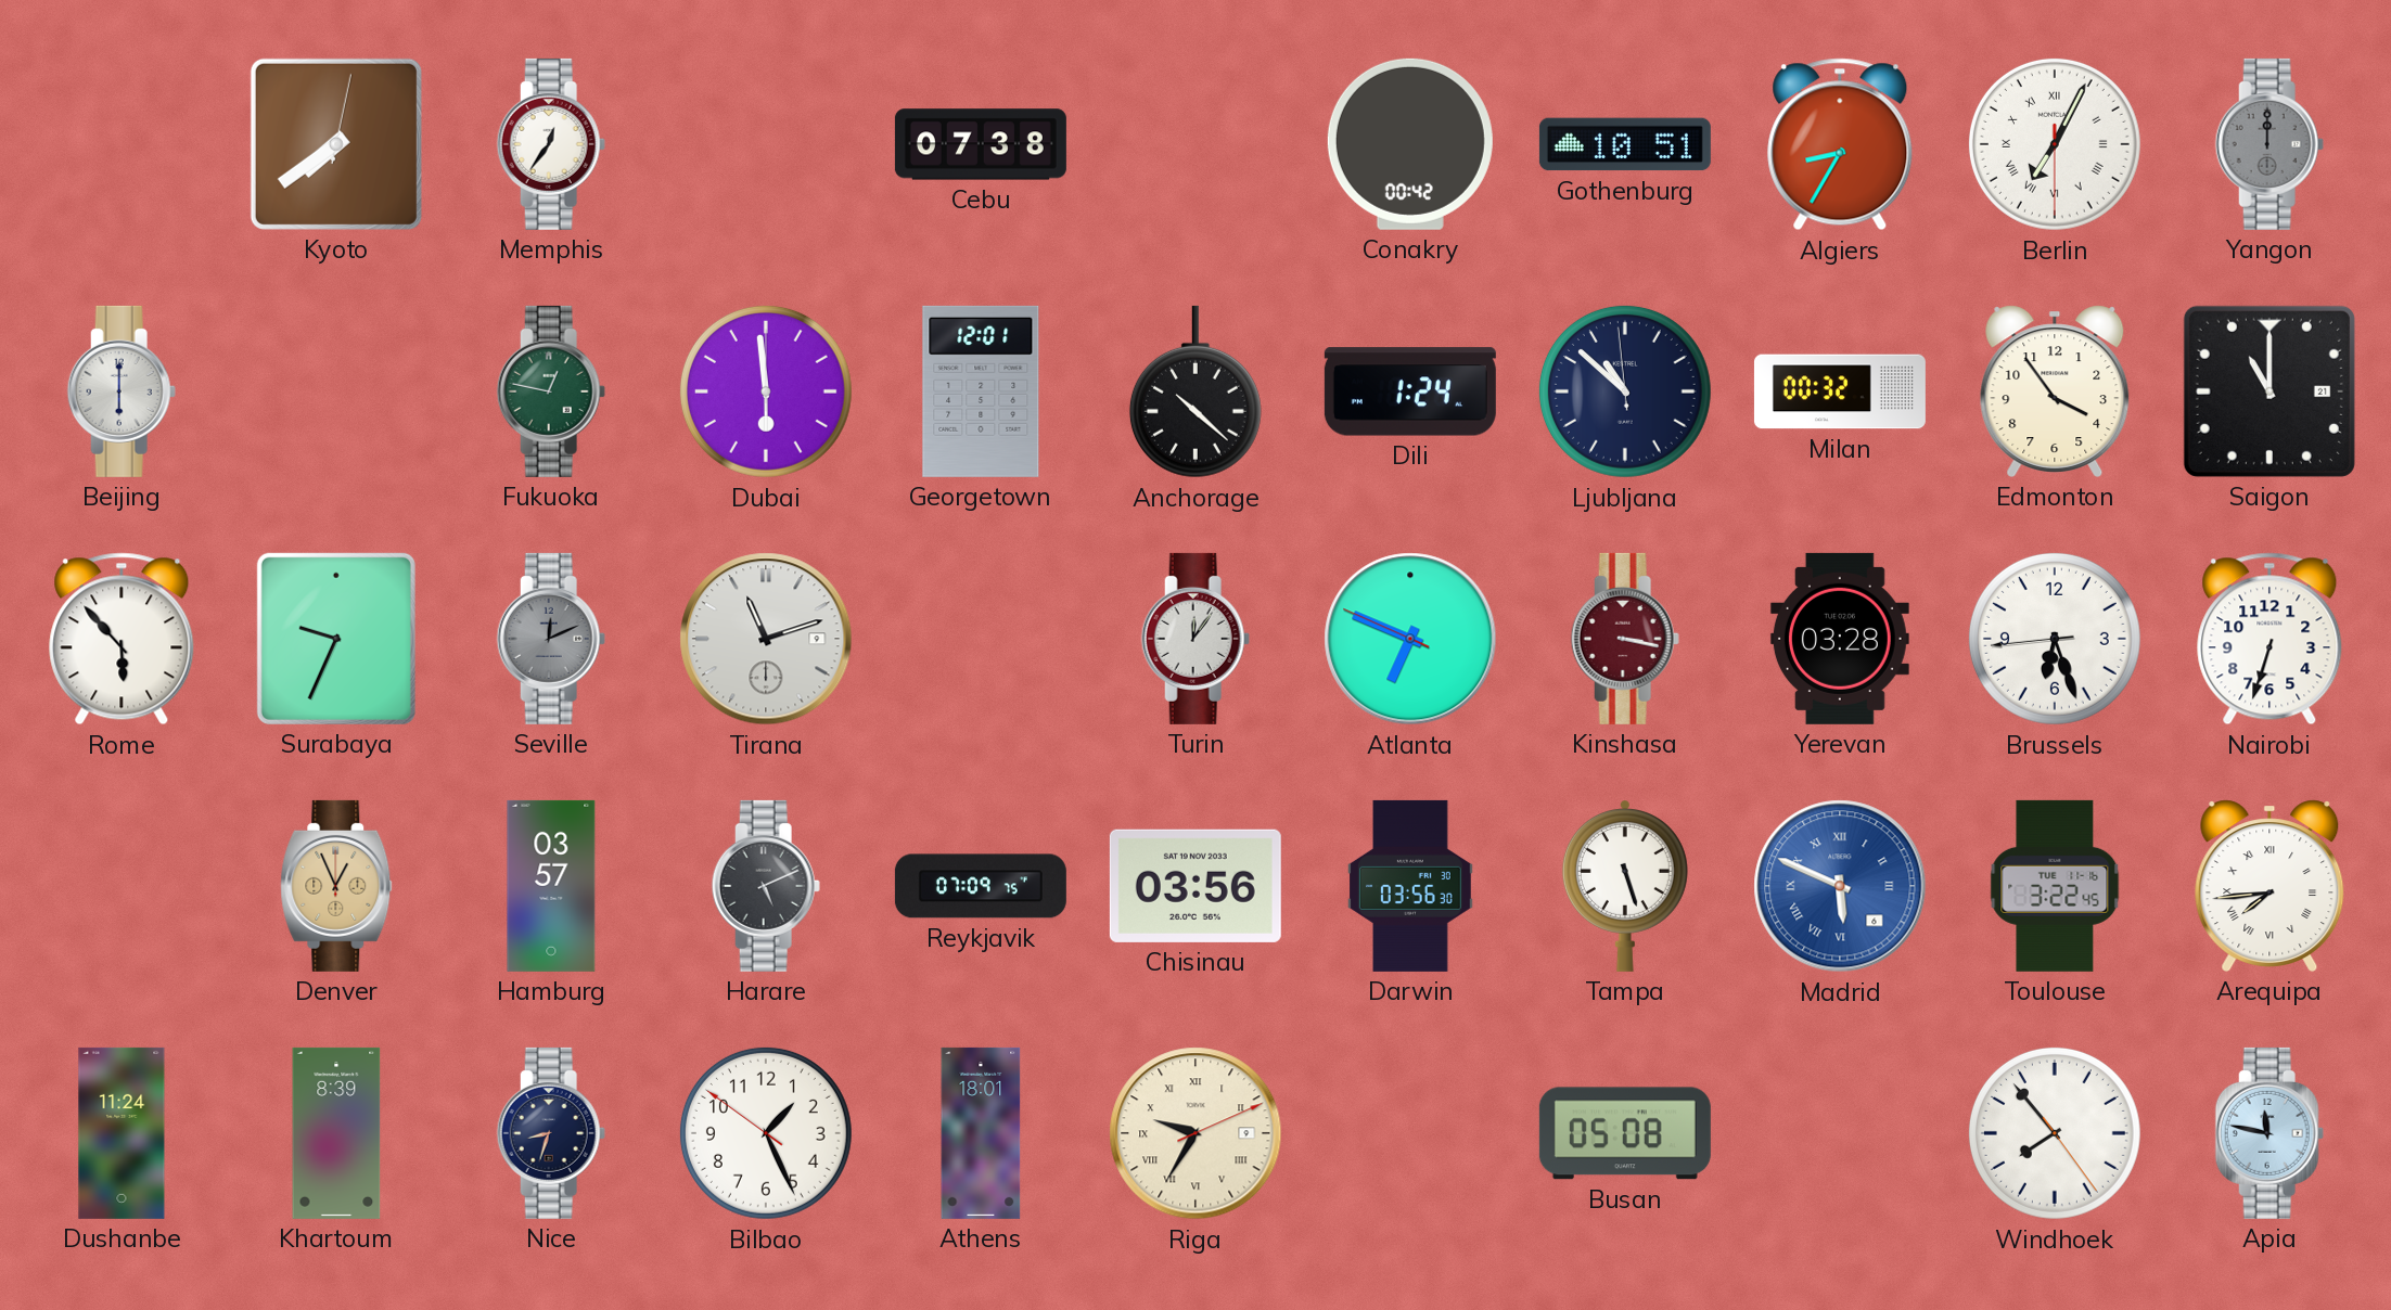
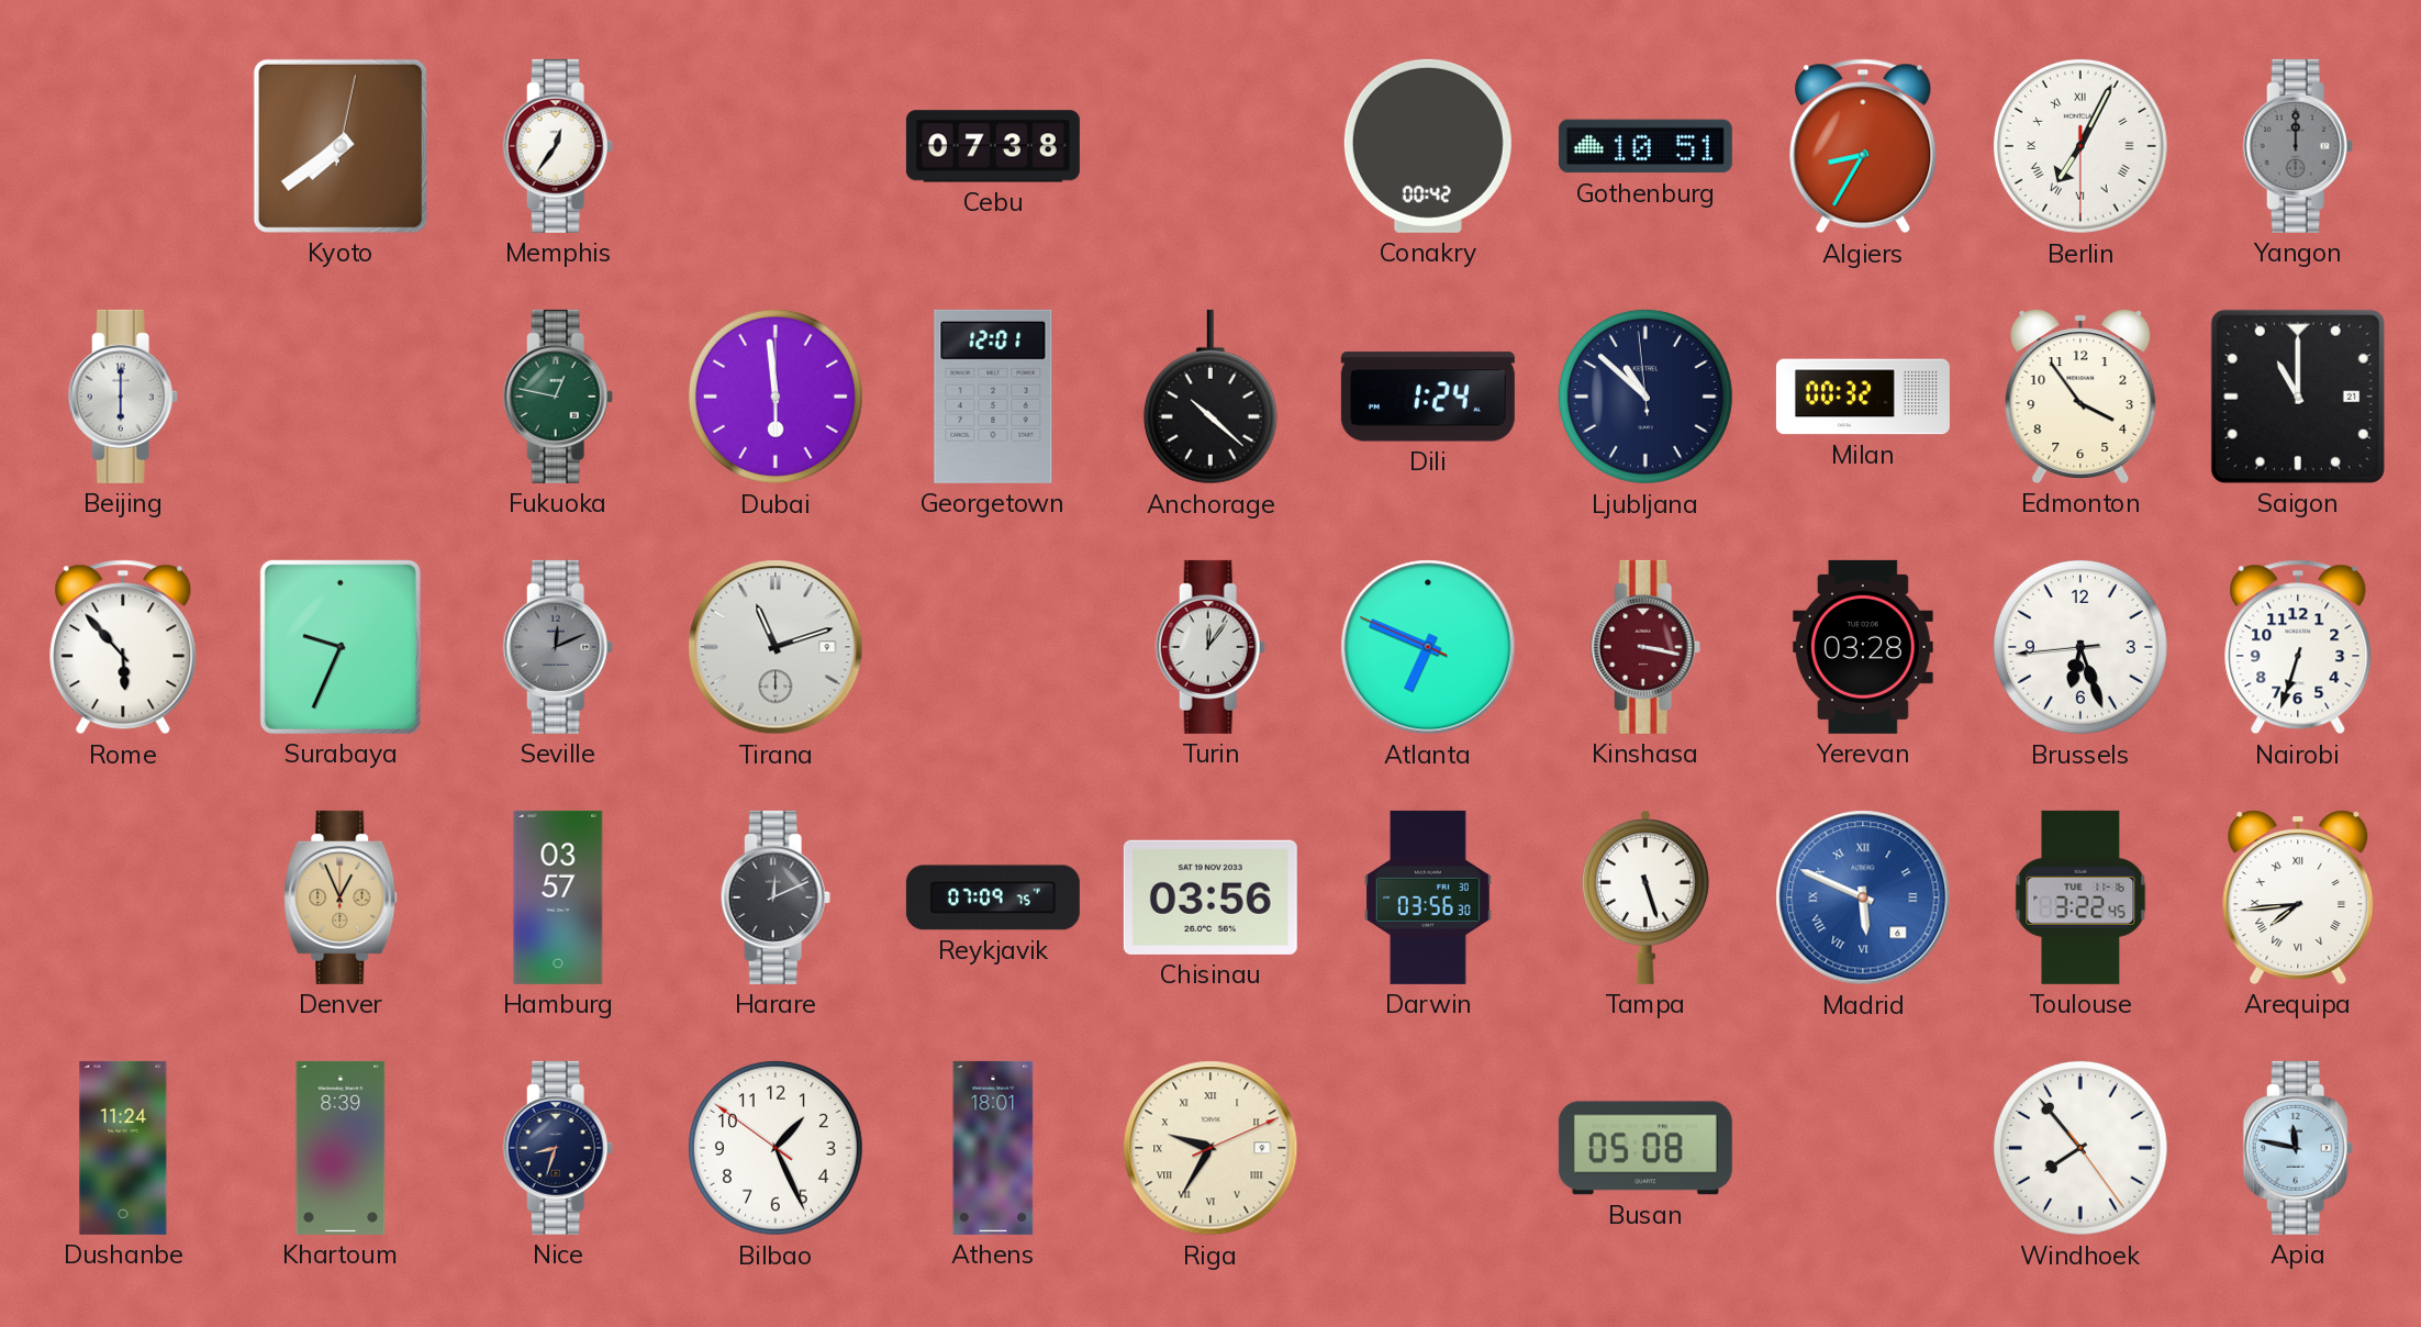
Harare: 5:11 -> 12:11 (776, 897)
